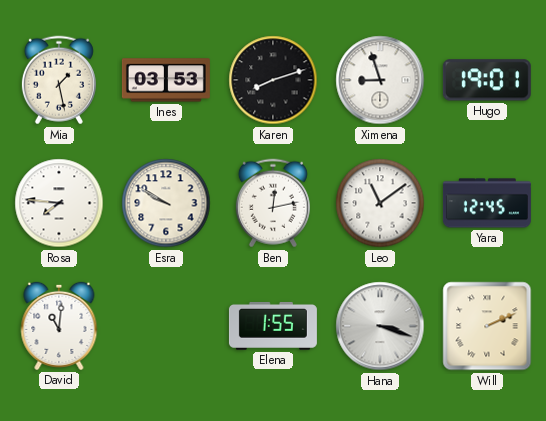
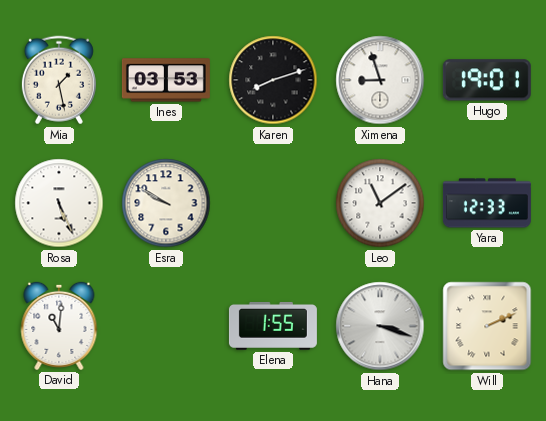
Rosa: 7:46 -> 5:26 (59, 203)
Ben: 12:13 -> none (273, 203)
Yara: 12:45 -> 12:33 (487, 203)
